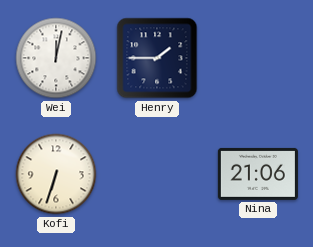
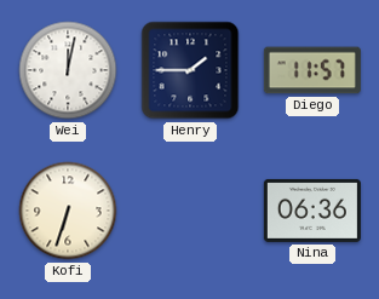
Diego: none -> 11:57 (312, 70)
Nina: 21:06 -> 06:36 (312, 211)
